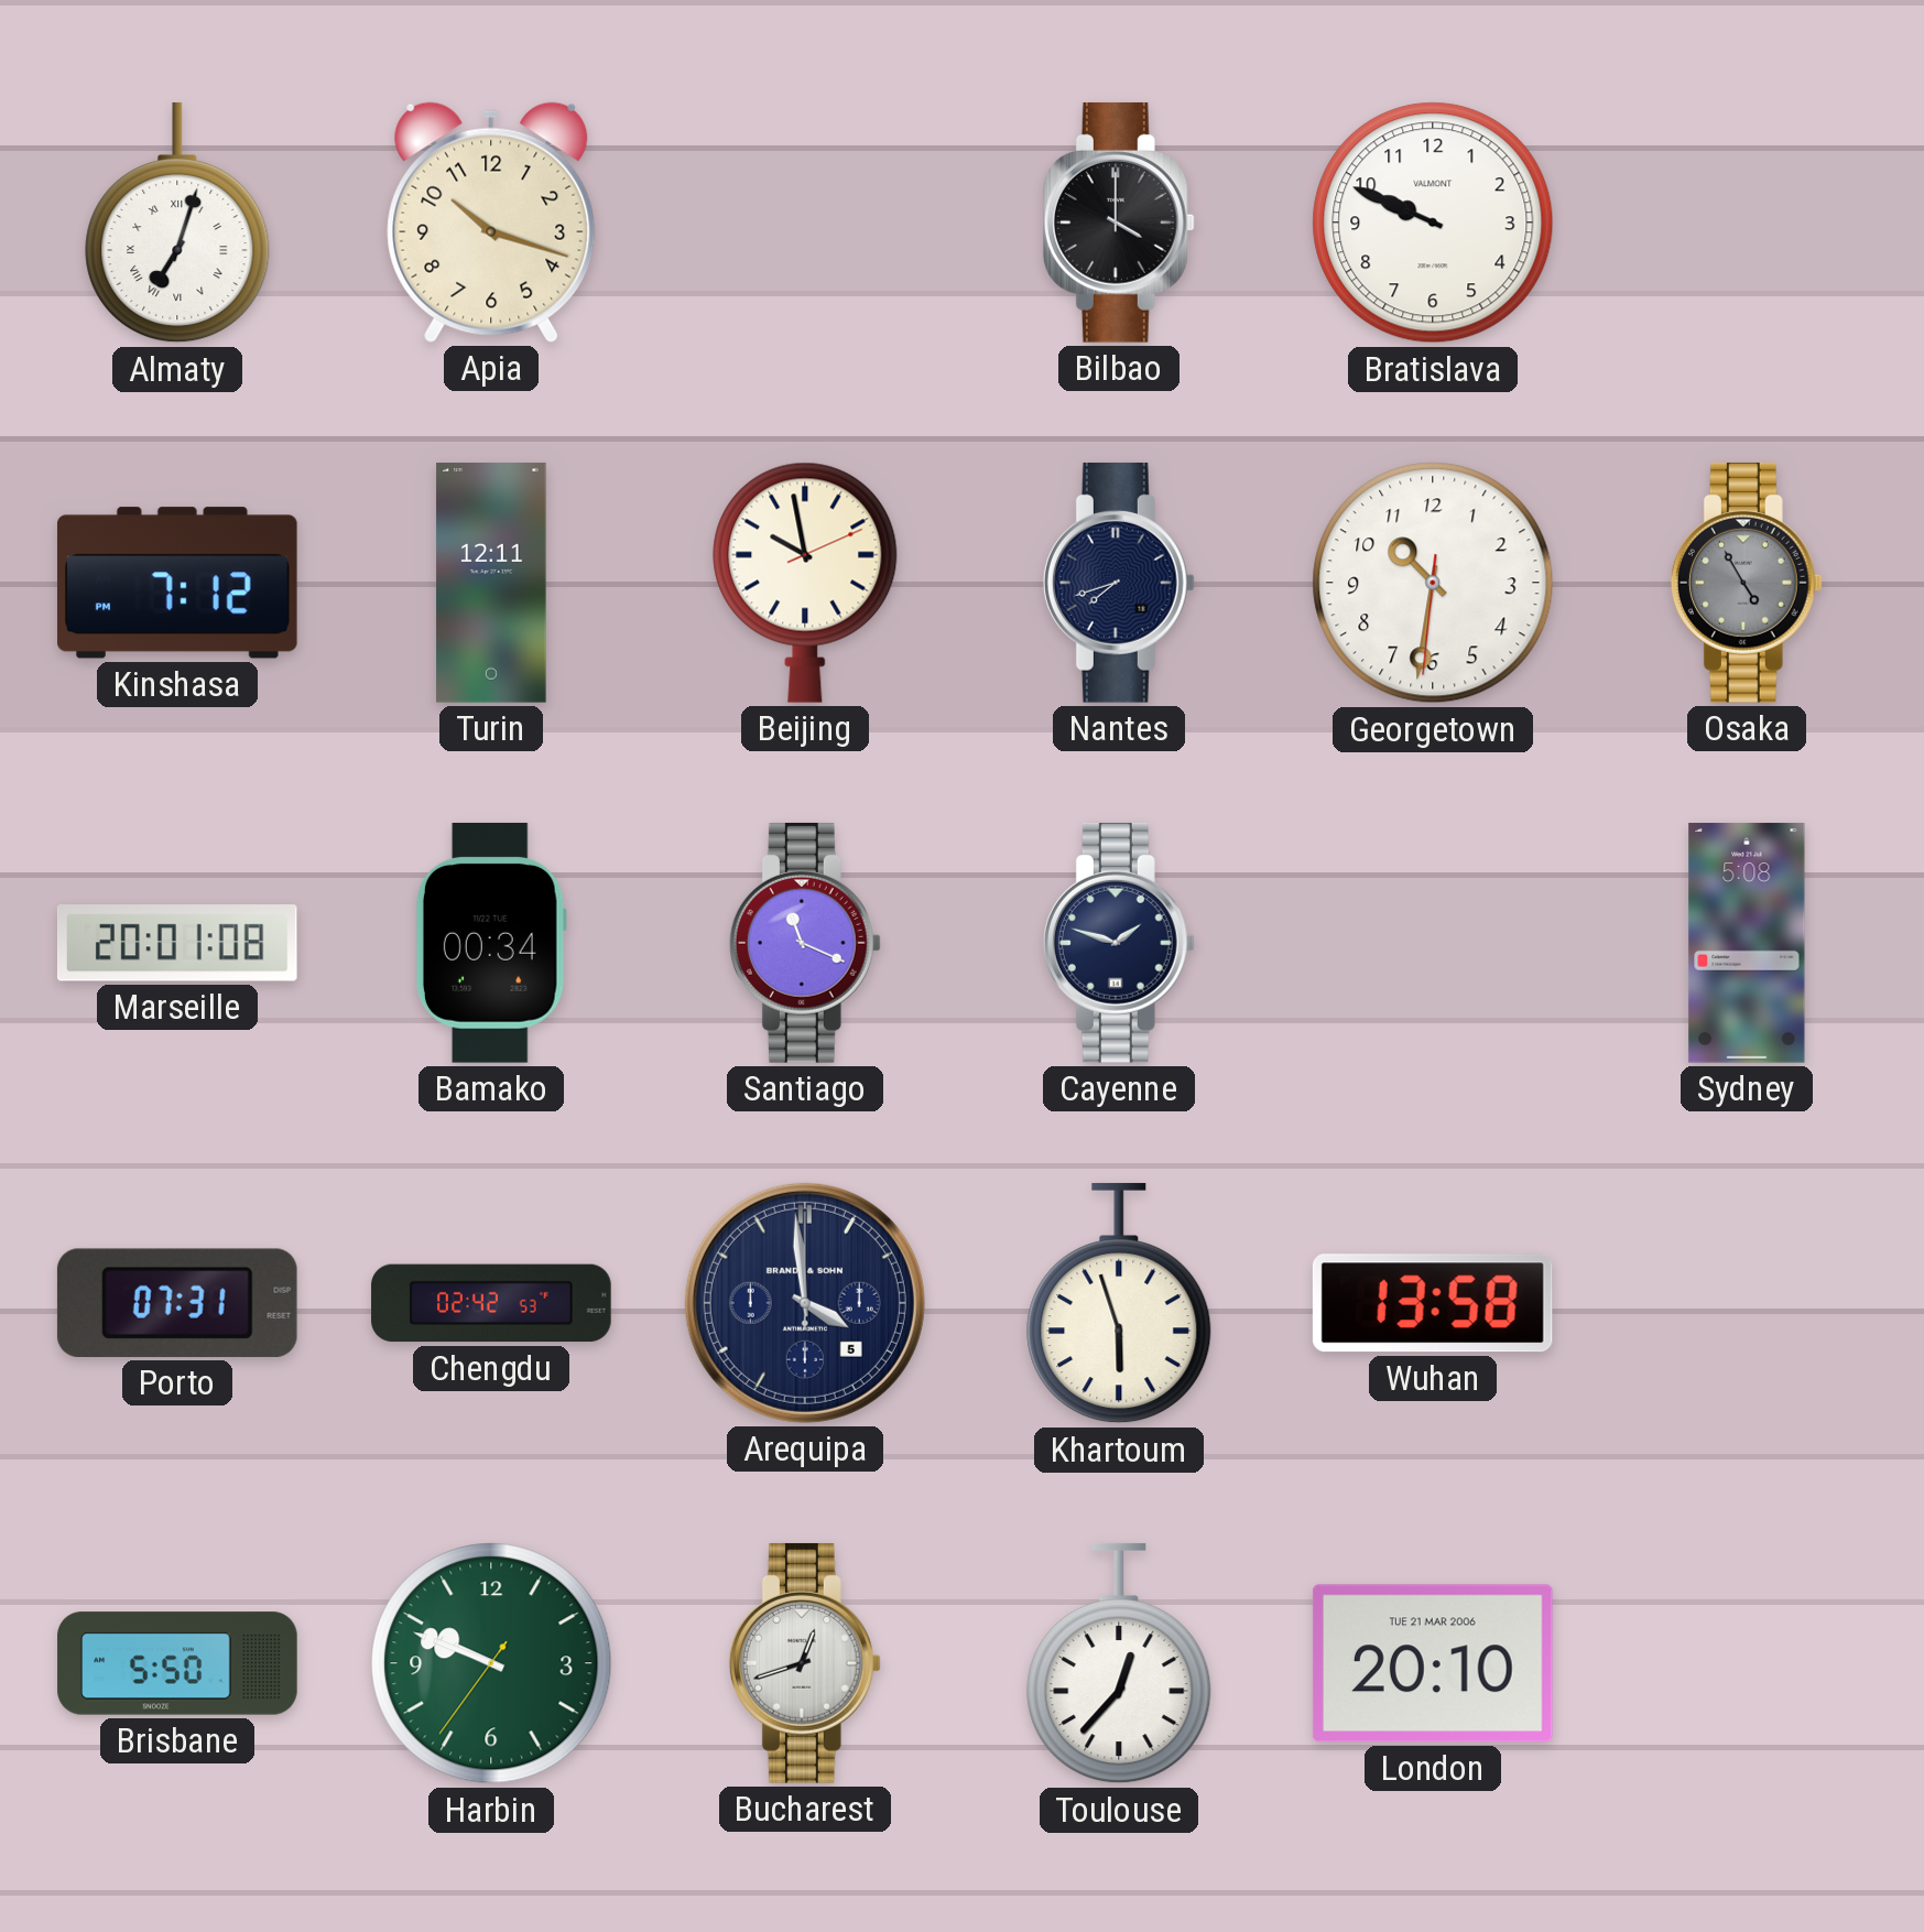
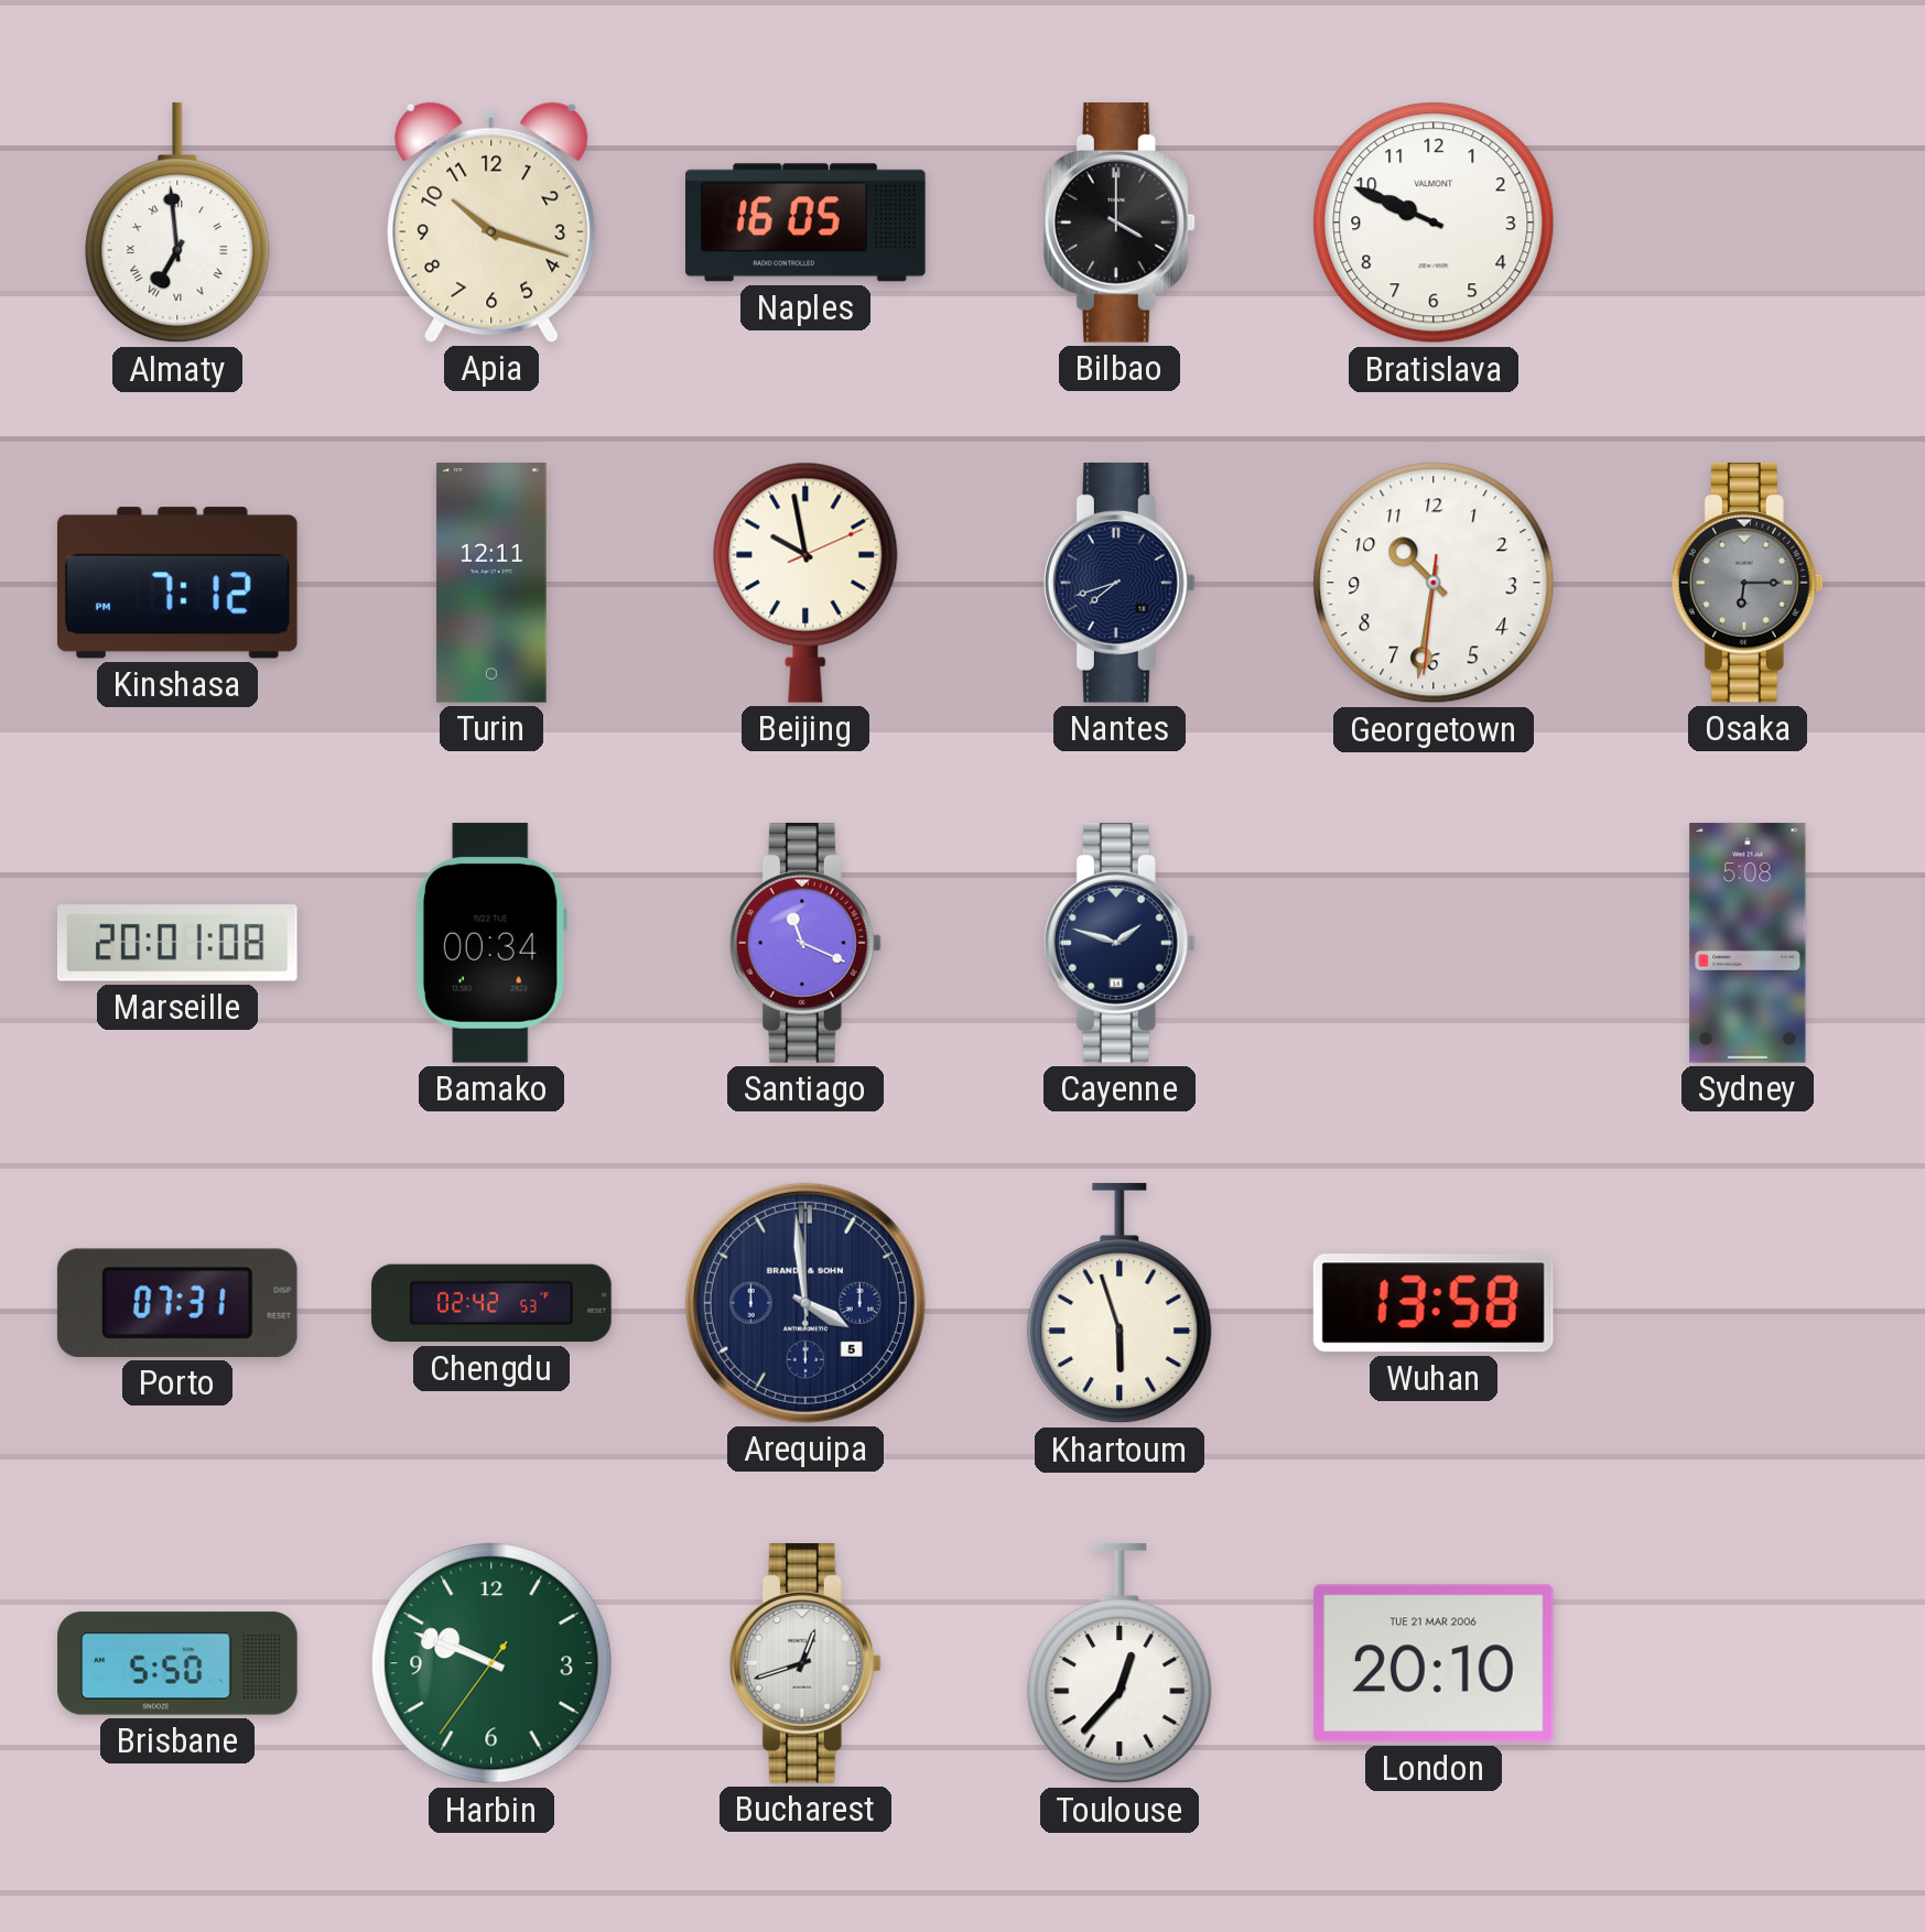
Almaty: 7:03 -> 6:59 (177, 222)
Naples: none -> 16:05 (807, 222)
Osaka: 4:55 -> 6:15 (1748, 583)
